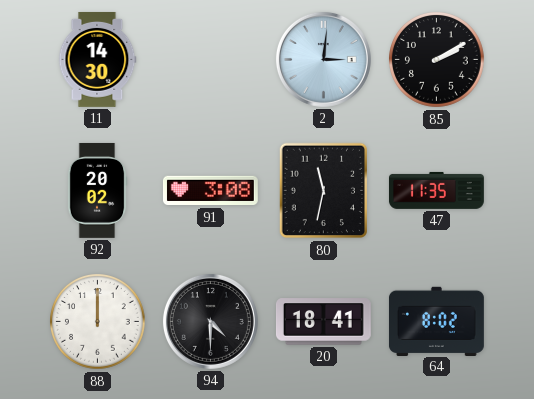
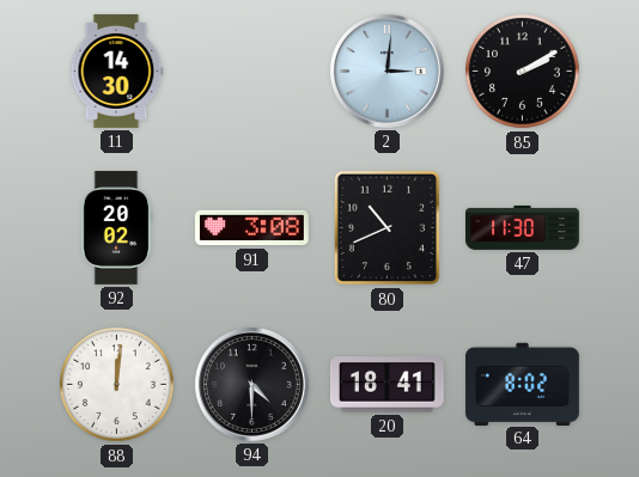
80: 11:32 -> 10:41 (387, 228)
47: 11:35 -> 11:30 (522, 227)
88: 12:00 -> 12:01 (117, 385)
